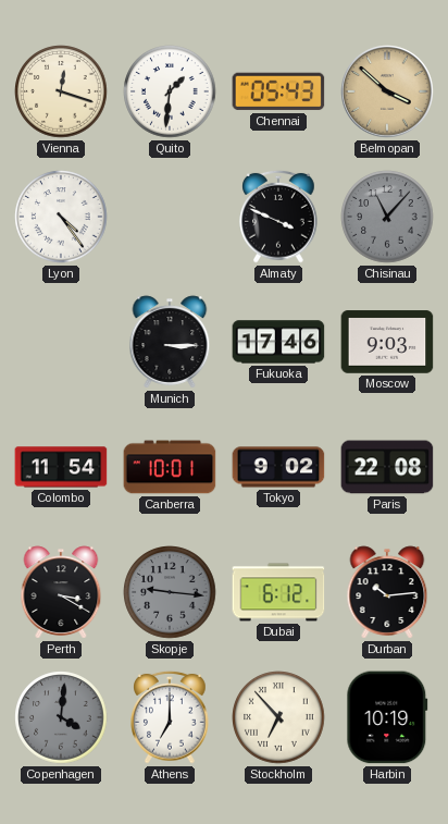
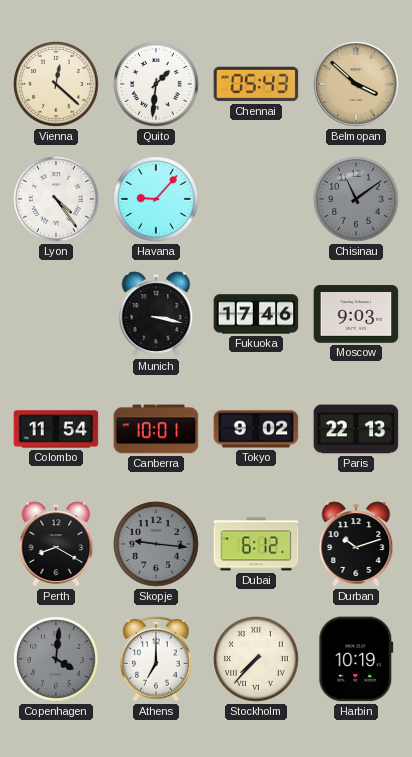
Vienna: 12:18 -> 12:22 (56, 84)
Havana: none -> 9:07 (156, 199)
Almaty: 3:49 -> none (278, 217)
Chisinau: 11:07 -> 11:09 (356, 199)
Munich: 3:15 -> 3:17 (156, 314)
Paris: 22:08 -> 22:13 (356, 429)
Perth: 3:20 -> 8:20 (56, 544)
Durban: 10:14 -> 10:12 (356, 544)
Stockholm: 6:53 -> 7:37 (256, 659)
